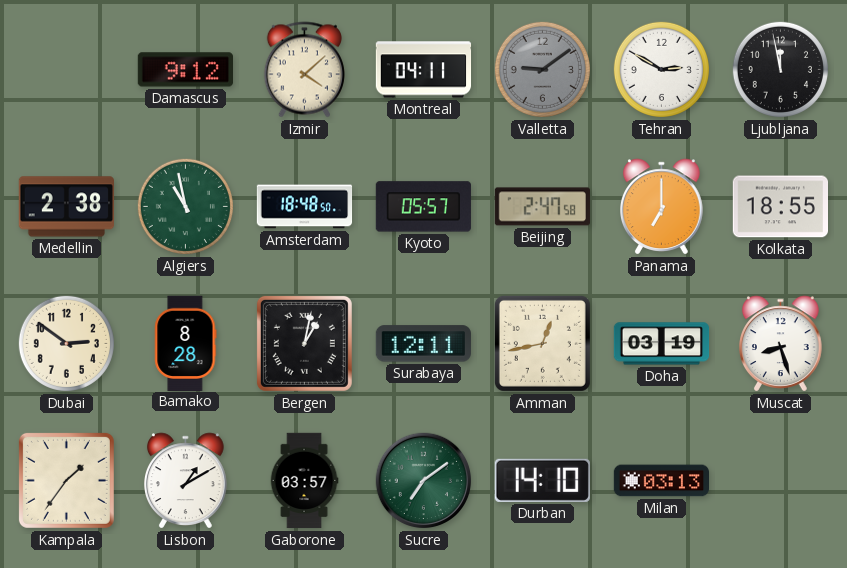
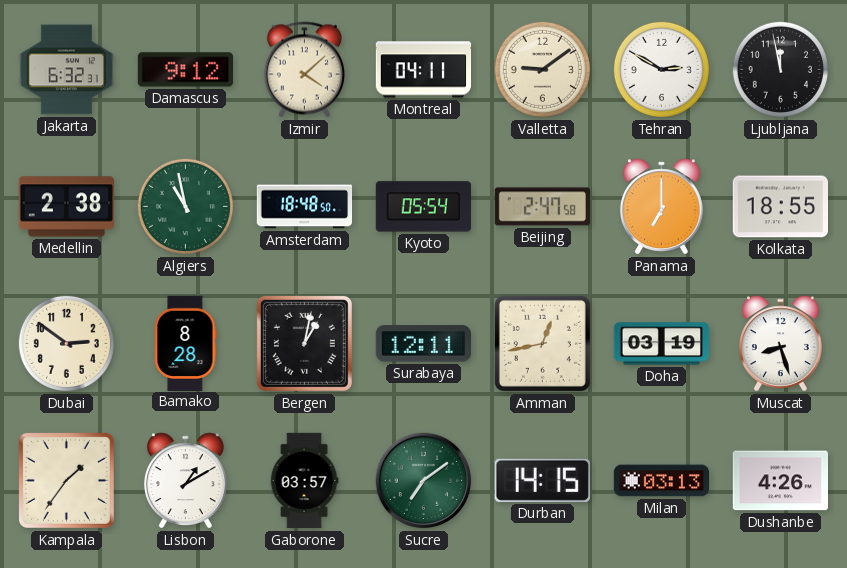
Jakarta: none -> 6:32 (66, 70)
Valletta dial: grey -> cream (542, 69)
Kyoto: 05:57 -> 05:54 (423, 207)
Durban: 14:10 -> 14:15 (542, 480)
Dushanbe: none -> 4:26 (780, 481)
